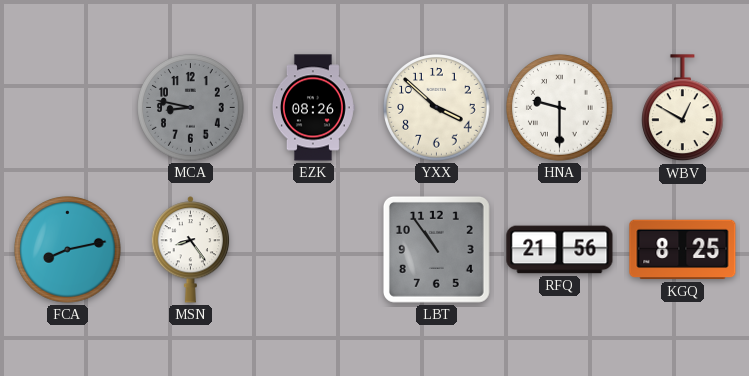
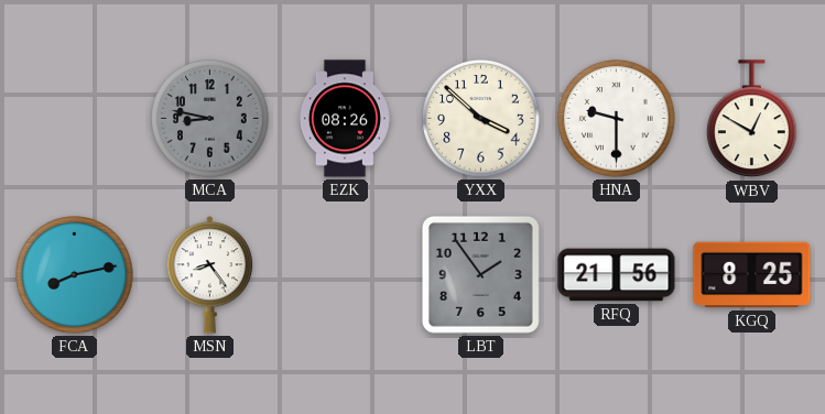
LBT: 10:54 -> 1:54 (480, 274)
